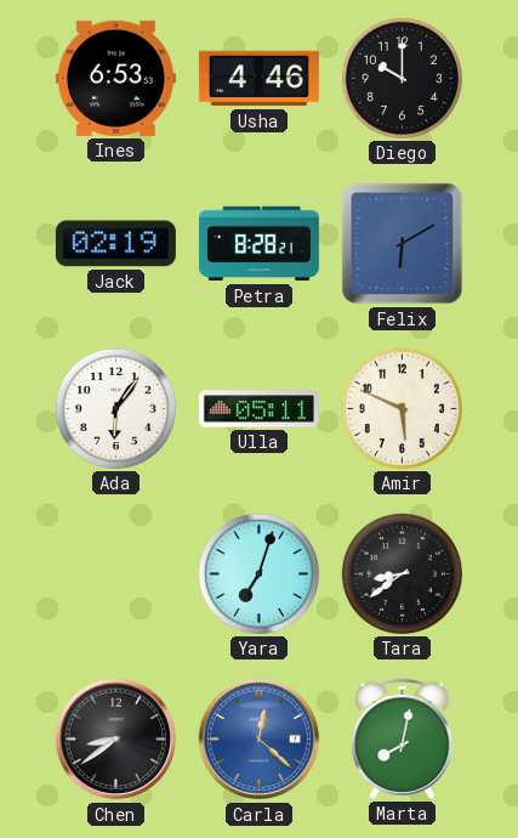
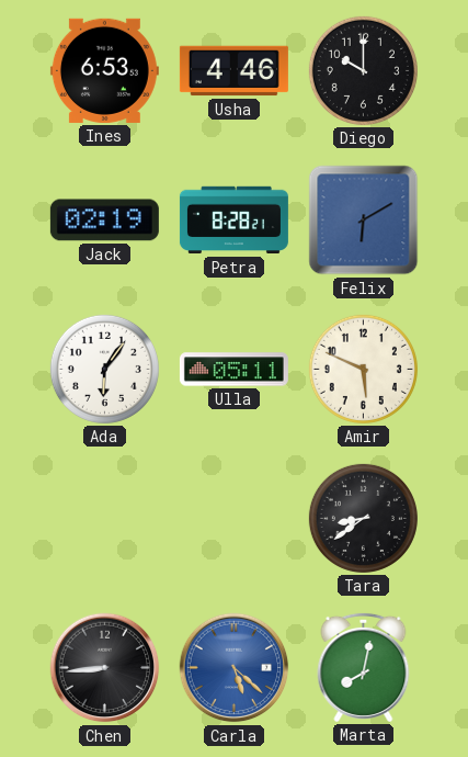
Yara: 7:03 -> none (258, 573)
Chen: 8:39 -> 8:44 (105, 668)
Carla: 12:22 -> 5:22 (235, 668)
